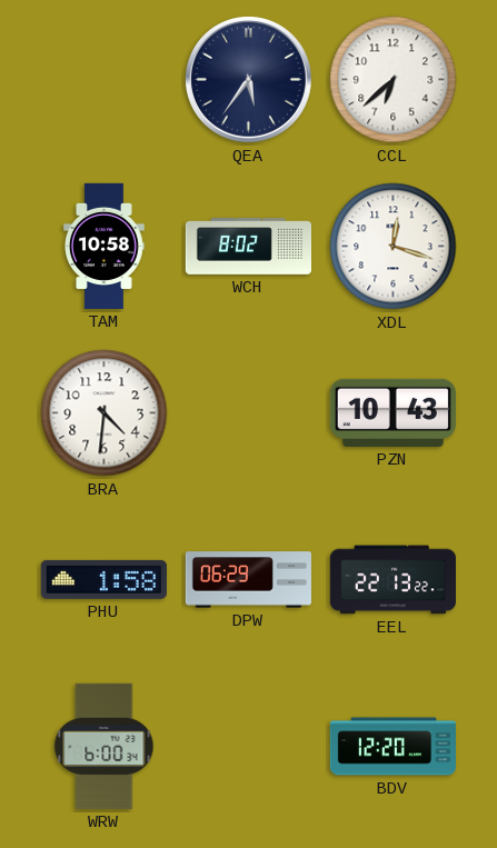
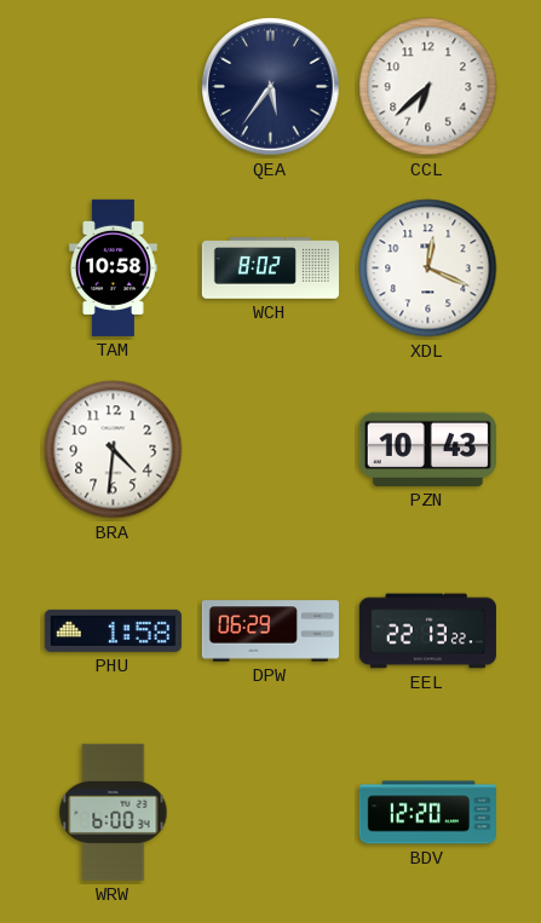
XDL: 12:18 -> 12:19 (428, 269)
